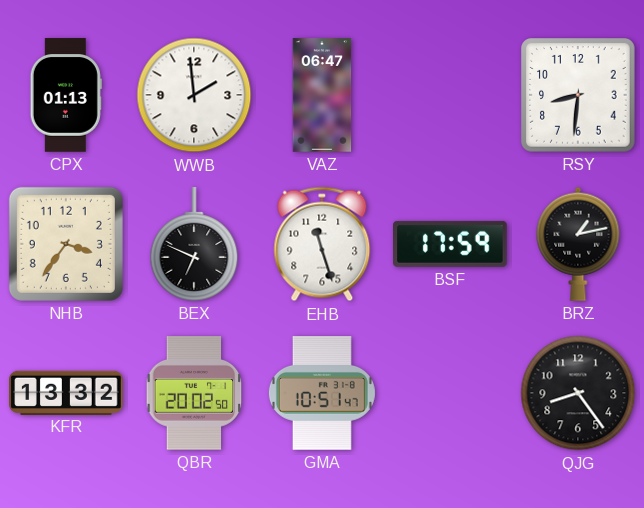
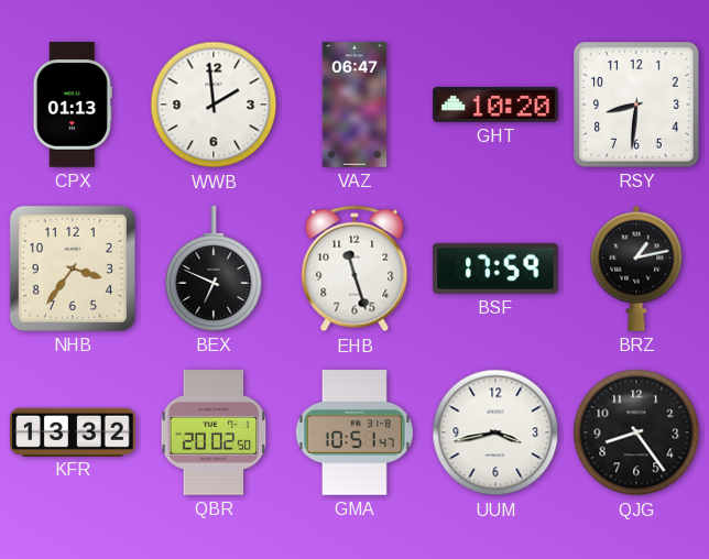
GHT: none -> 10:20 (495, 105)
UUM: none -> 3:43 (495, 432)
